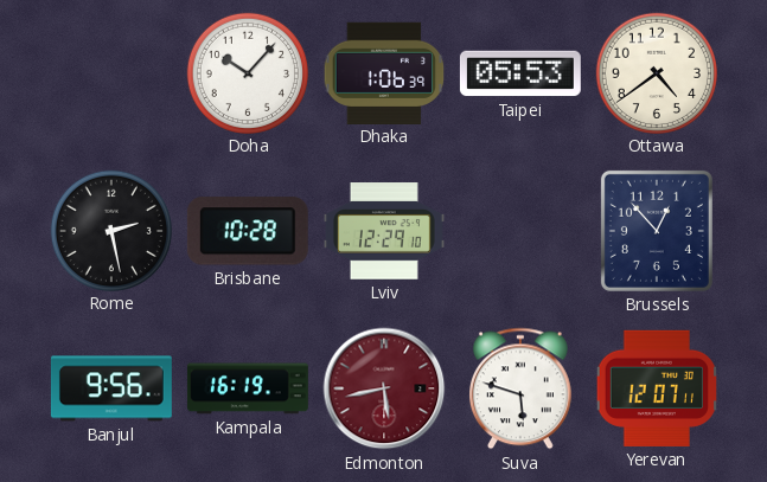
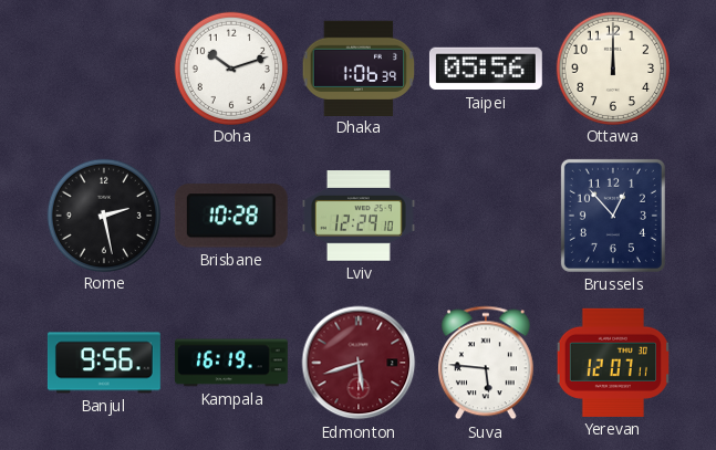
Doha: 10:07 -> 10:12 (230, 67)
Taipei: 05:53 -> 05:56 (486, 69)
Ottawa: 4:39 -> 12:00 (612, 67)
Edmonton: 5:43 -> 5:42 (359, 363)
Suva: 5:48 -> 5:46 (486, 363)
